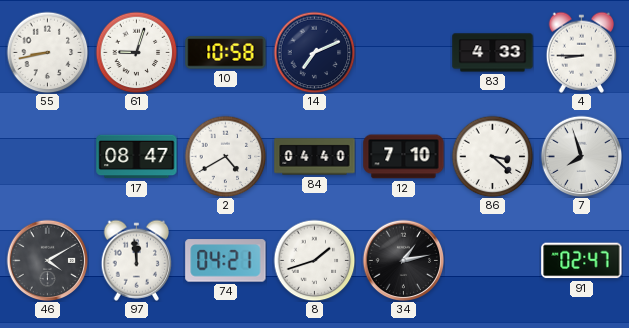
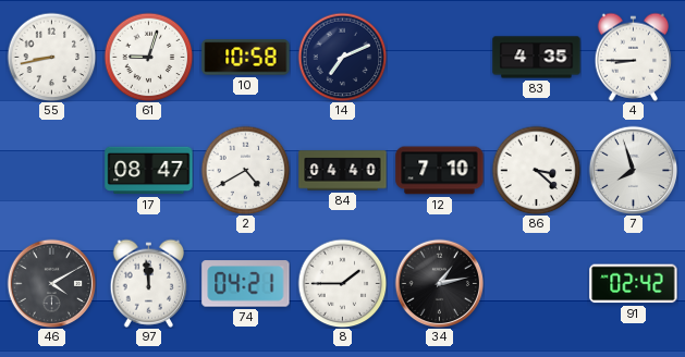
83: 4:33 -> 4:35 (537, 58)
8: 1:42 -> 1:45 (342, 283)
91: 02:47 -> 02:42 (634, 284)
